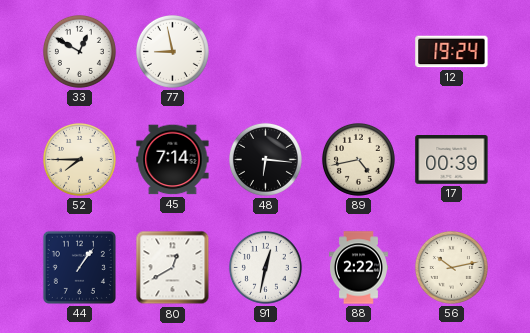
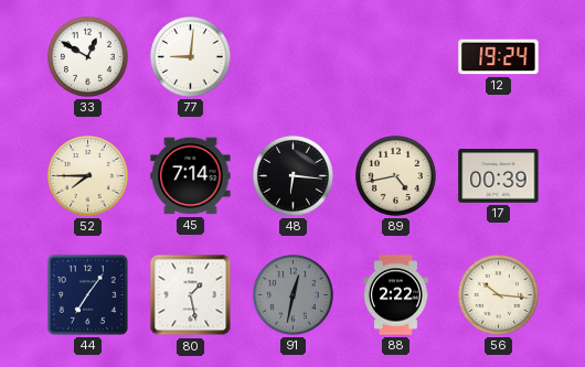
77: 8:58 -> 9:01 (190, 56)
44: 1:06 -> 7:06 (87, 294)
80: 12:40 -> 1:28 (191, 295)
91 dial: white -> grey (292, 294)
56: 10:13 -> 10:16 (498, 294)
